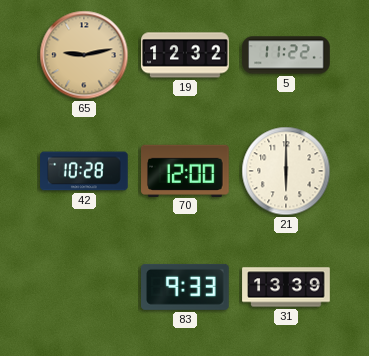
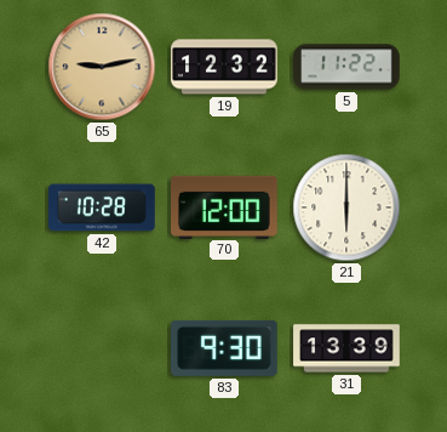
83: 9:33 -> 9:30 (225, 348)
